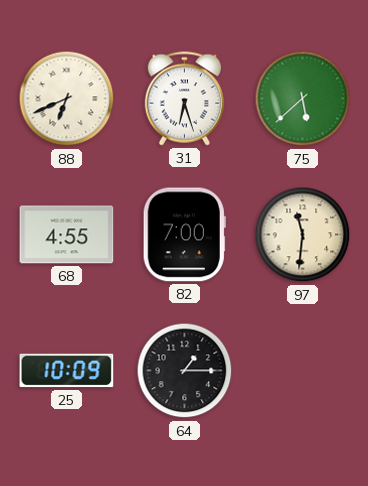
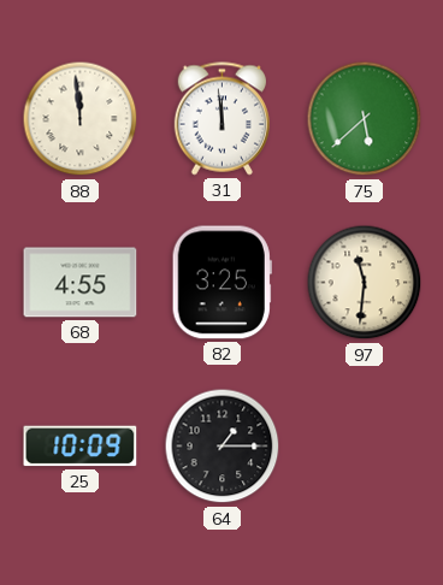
88: 6:41 -> 11:59 (81, 119)
31: 6:27 -> 11:59 (221, 119)
82: 7:00 -> 3:25 (221, 283)
